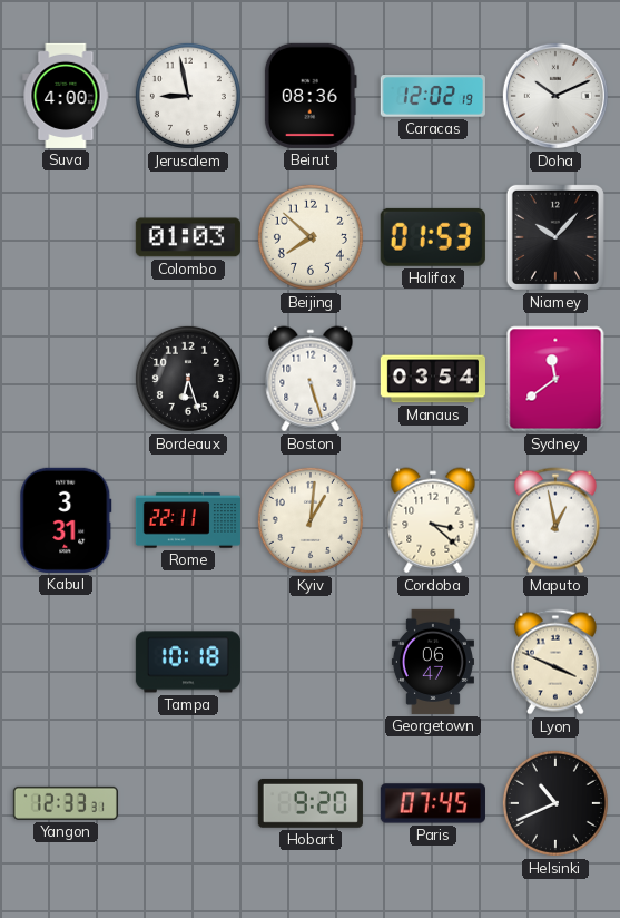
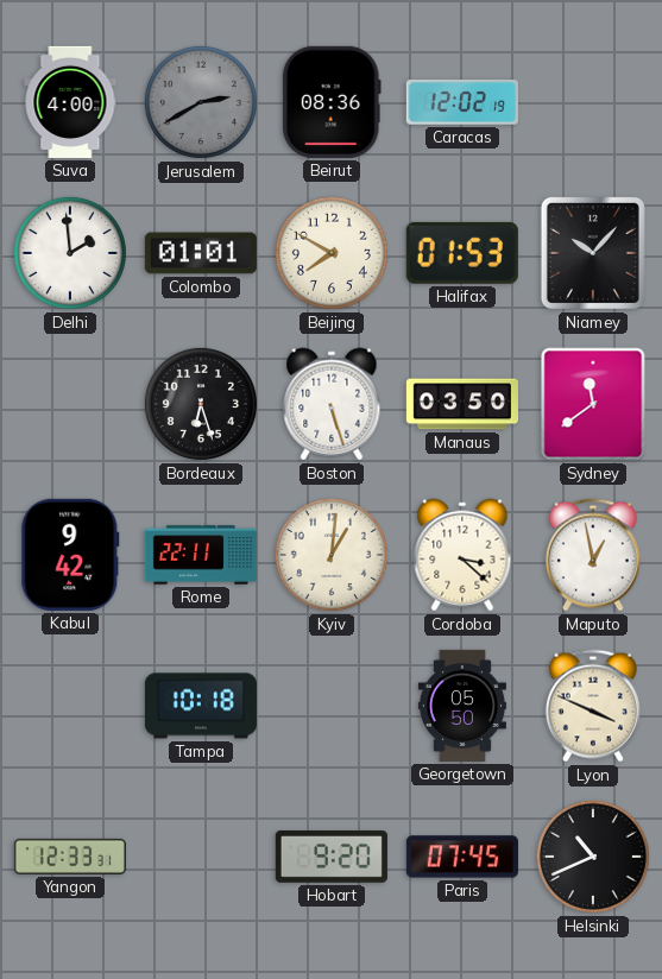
Jerusalem: 8:58 -> 2:40 (201, 102)
Jerusalem dial: white -> grey (201, 102)
Doha: 10:11 -> none (555, 96)
Delhi: none -> 1:59 (70, 253)
Colombo: 01:03 -> 01:01 (201, 253)
Beijing: 7:52 -> 7:50 (332, 253)
Manaus: 03:54 -> 03:50 (462, 404)
Kabul: 3:31 -> 9:42 (70, 555)
Georgetown: 06:47 -> 05:50 (462, 706)
